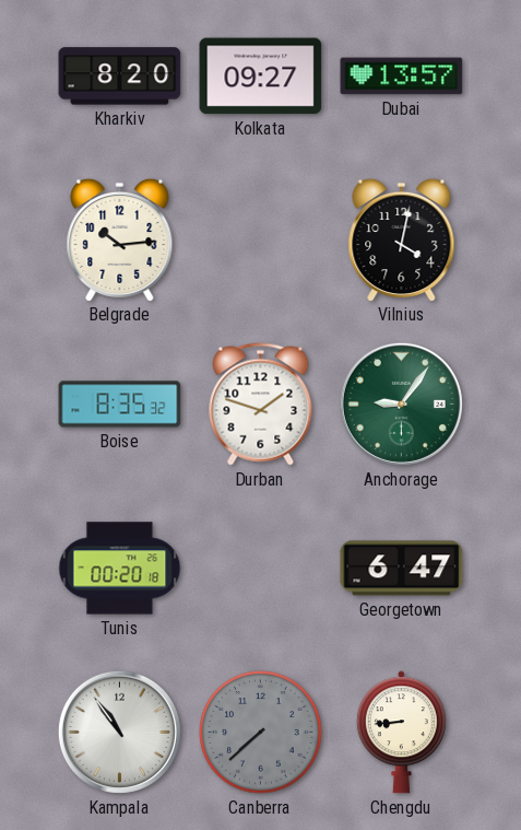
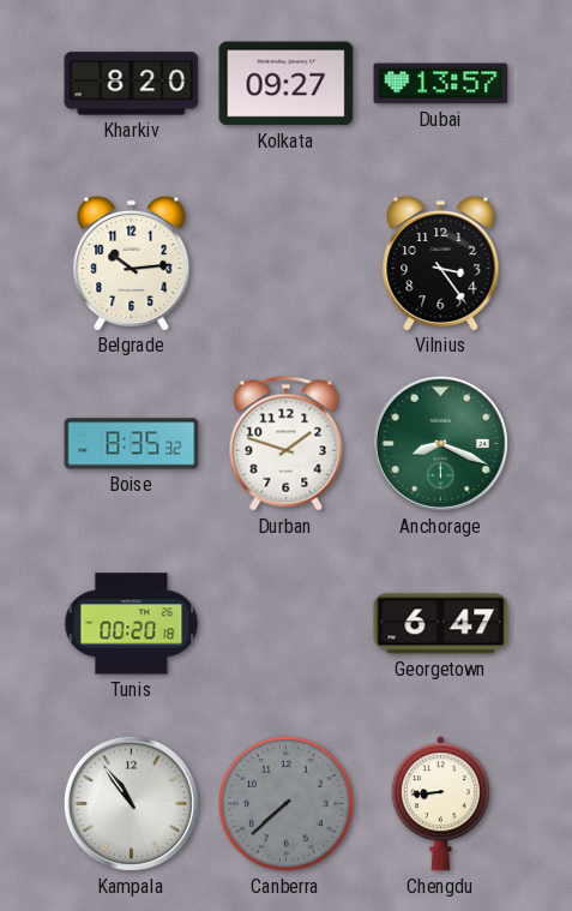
Vilnius: 4:02 -> 3:24 (441, 263)
Anchorage: 9:06 -> 8:19 (440, 443)
